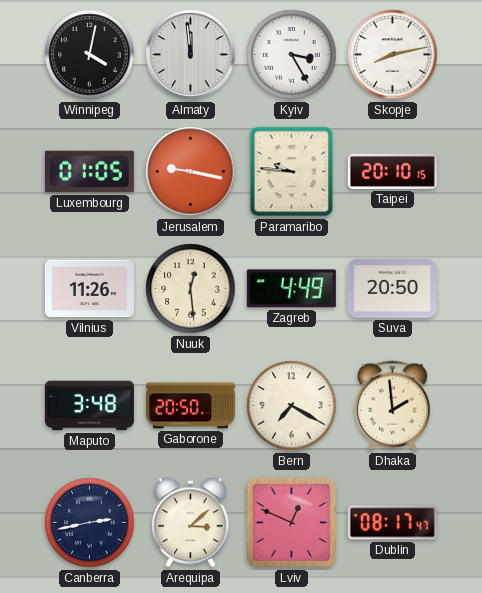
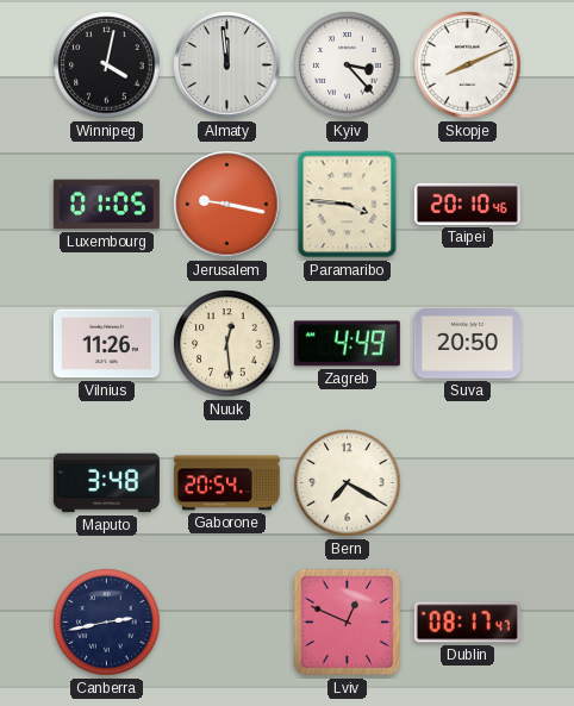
Kyiv: 3:25 -> 3:23 (348, 65)
Skopje: 8:13 -> 8:11 (468, 65)
Paramaribo: 9:46 -> 3:46 (348, 205)
Taipei: 20:10:15 -> 20:10:46 (467, 204)
Gaborone: 20:50 -> 20:54 (226, 483)
Dhaka: 1:59 -> none (392, 406)
Arequipa: 3:08 -> none (191, 523)
